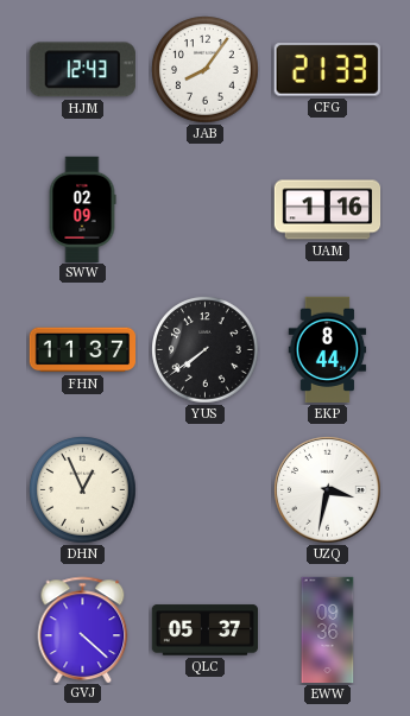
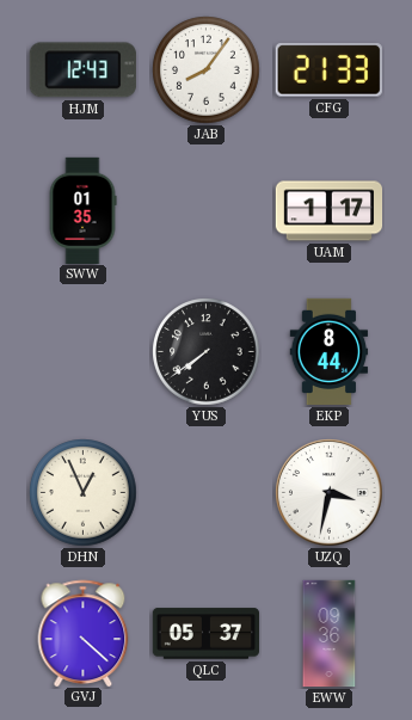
SWW: 02:09 -> 01:35 (82, 210)
UAM: 1:16 -> 1:17 (330, 211)
FHN: 11:37 -> none (83, 350)
